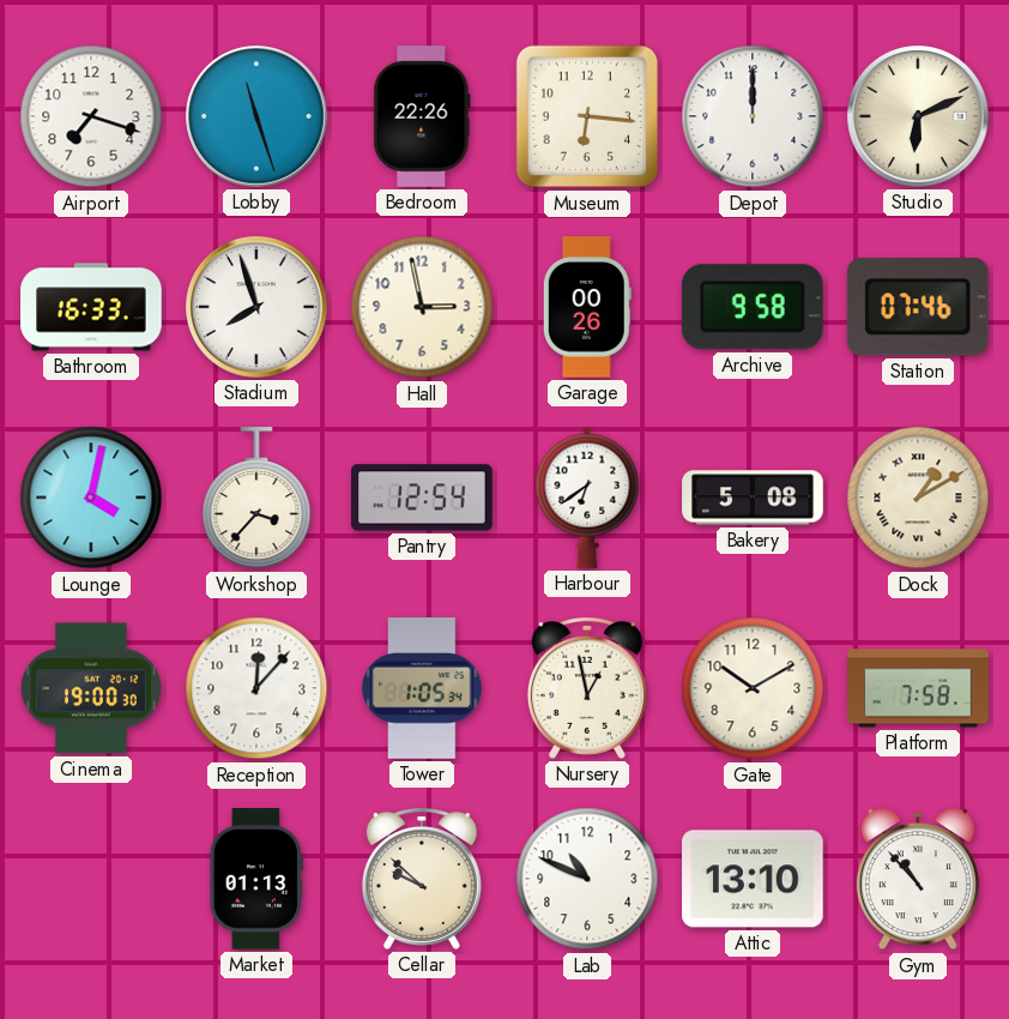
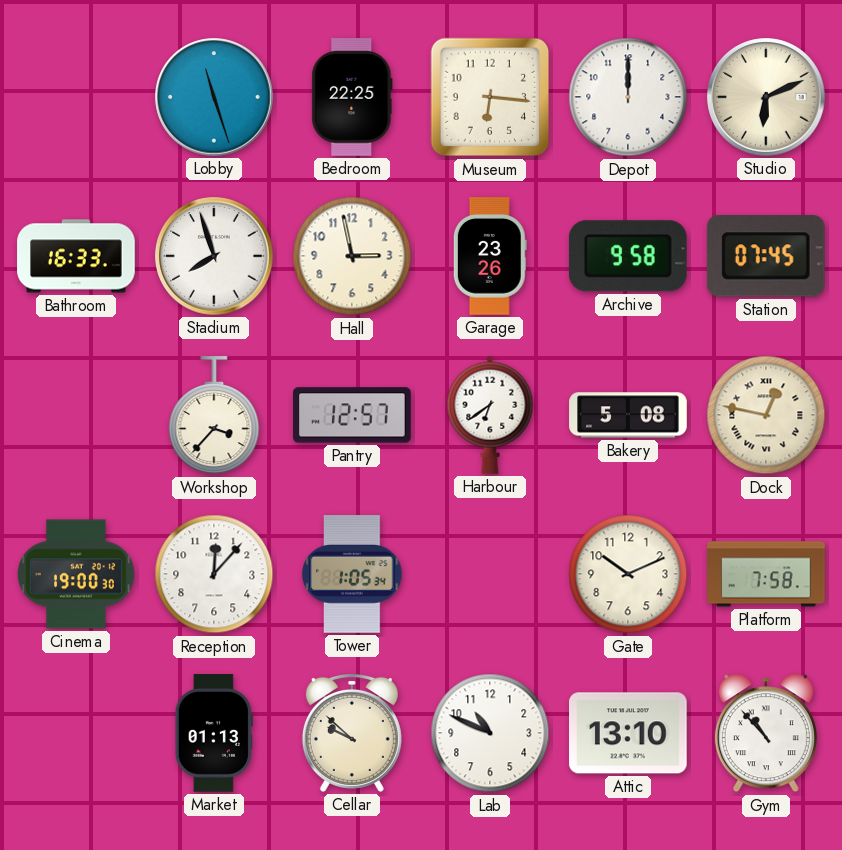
Airport: 7:18 -> none (91, 116)
Bedroom: 22:26 -> 22:25 (352, 97)
Garage: 00:26 -> 23:26 (490, 256)
Station: 07:46 -> 07:45 (766, 257)
Lounge: 4:02 -> none (91, 498)
Pantry: 12:54 -> 12:57 (352, 415)
Dock: 1:10 -> 12:47 (766, 415)
Nursery: 12:58 -> none (587, 688)
Gate: 10:10 -> 10:11 (628, 574)
